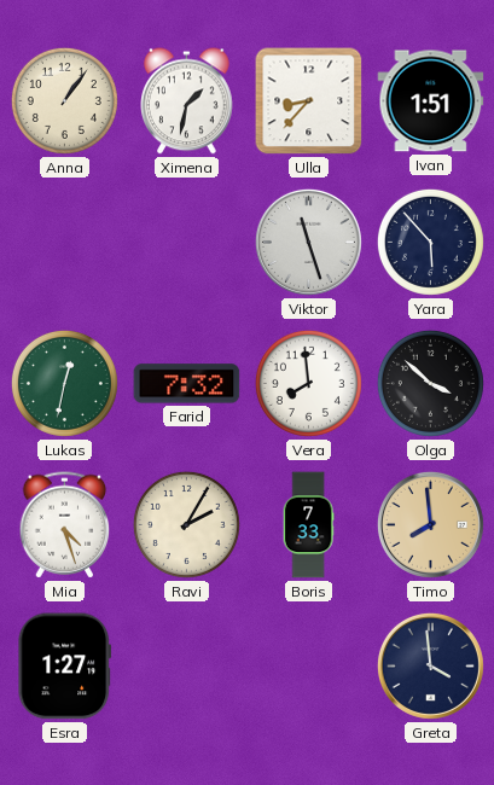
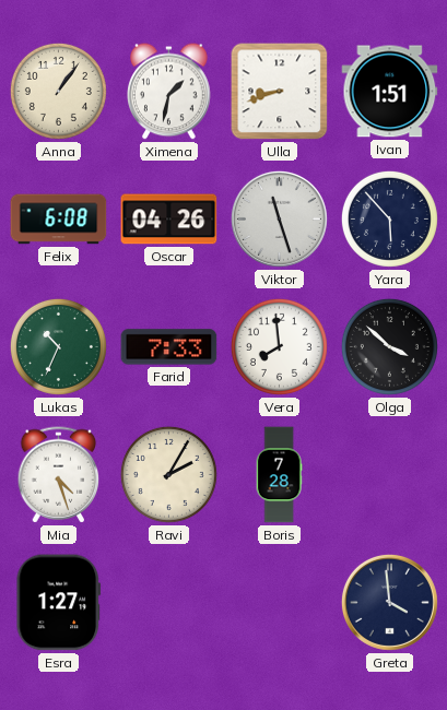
Ulla: 8:37 -> 8:42 (280, 92)
Felix: none -> 6:08 (59, 220)
Oscar: none -> 04:26 (169, 220)
Lukas: 12:32 -> 10:34 (58, 346)
Farid: 7:32 -> 7:33 (169, 347)
Boris: 7:33 -> 7:28 (279, 475)
Timo: 7:59 -> none (430, 524)
